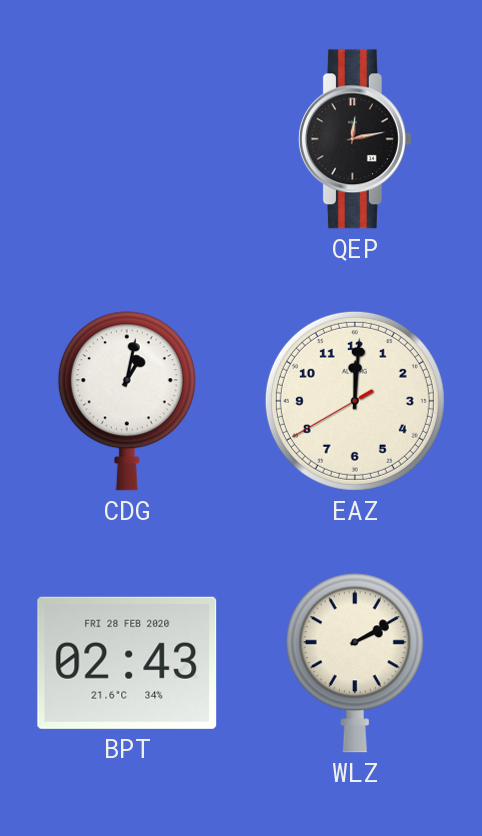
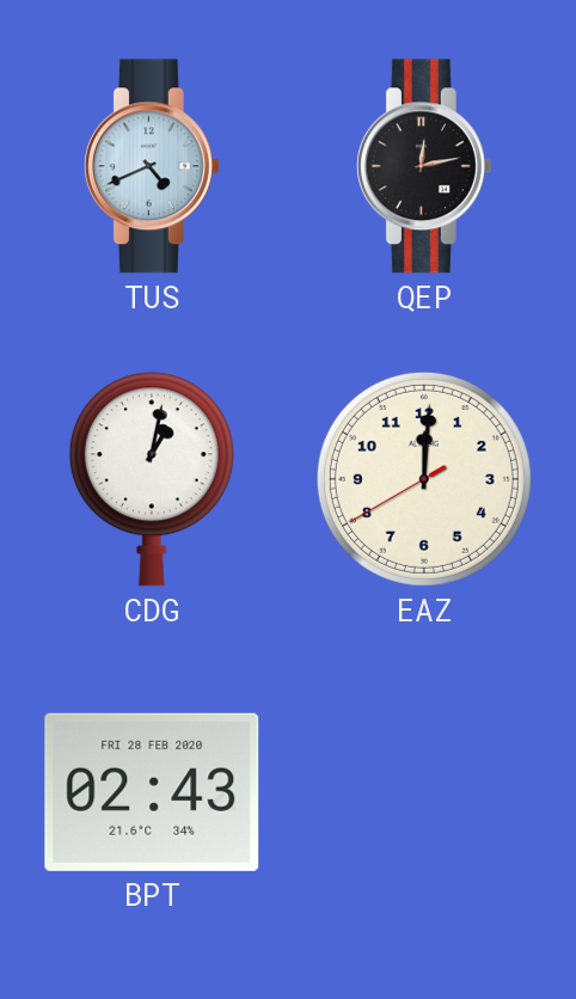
TUS: none -> 4:41 (152, 166)
WLZ: 2:10 -> none (355, 663)
